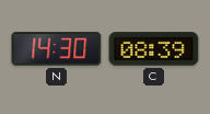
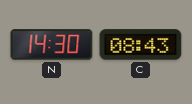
C: 08:39 -> 08:43 (141, 45)
